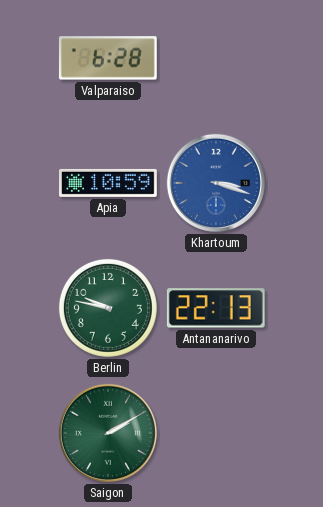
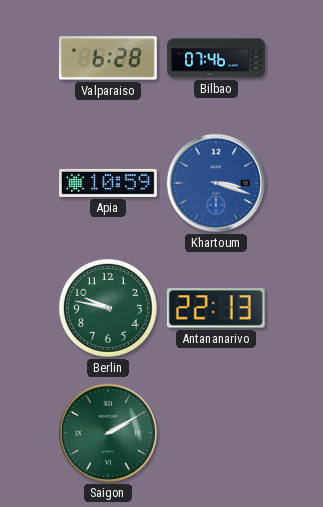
Bilbao: none -> 07:46 (216, 58)
